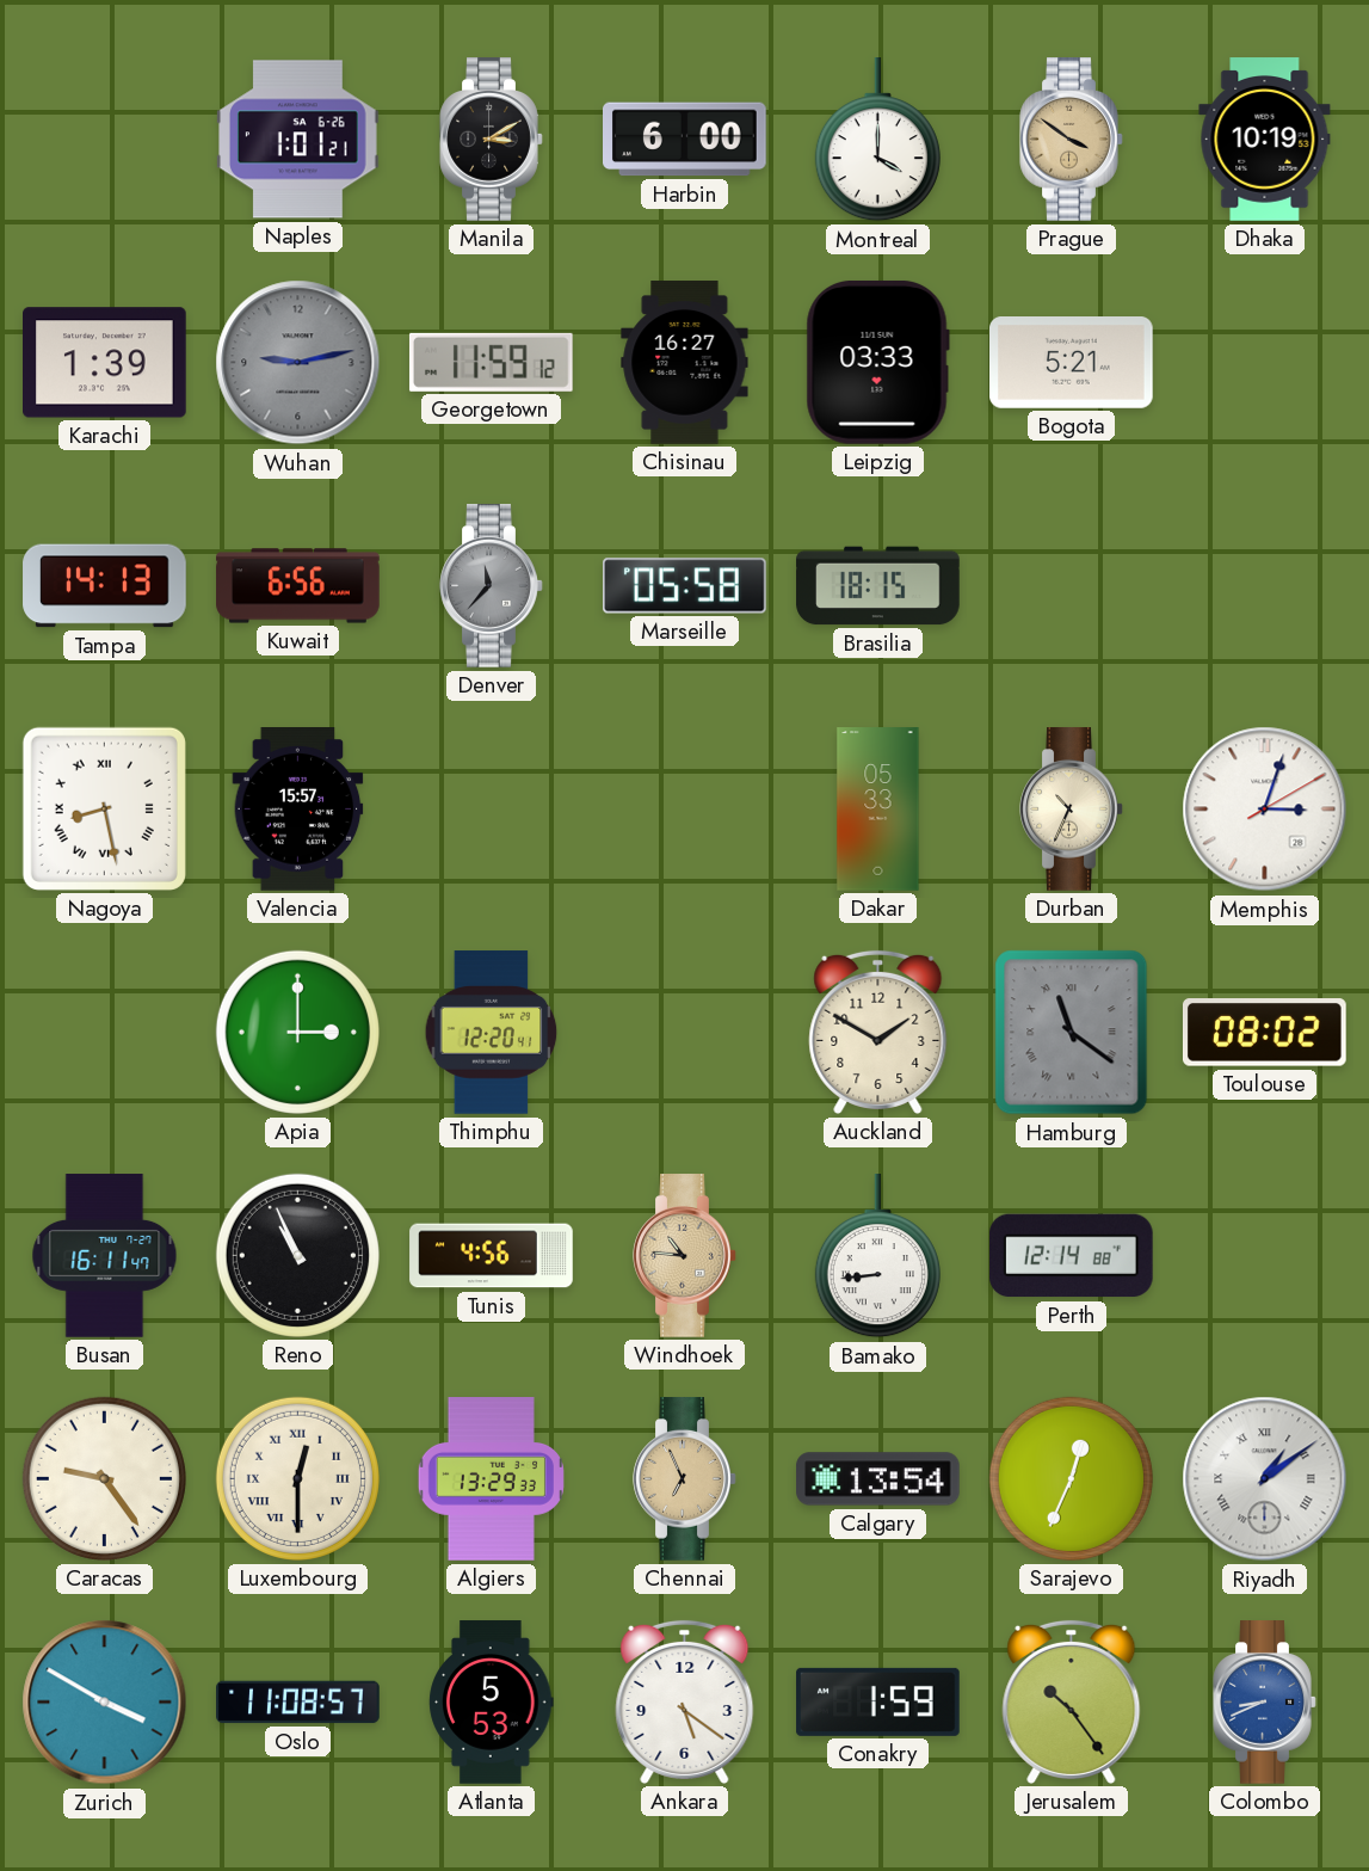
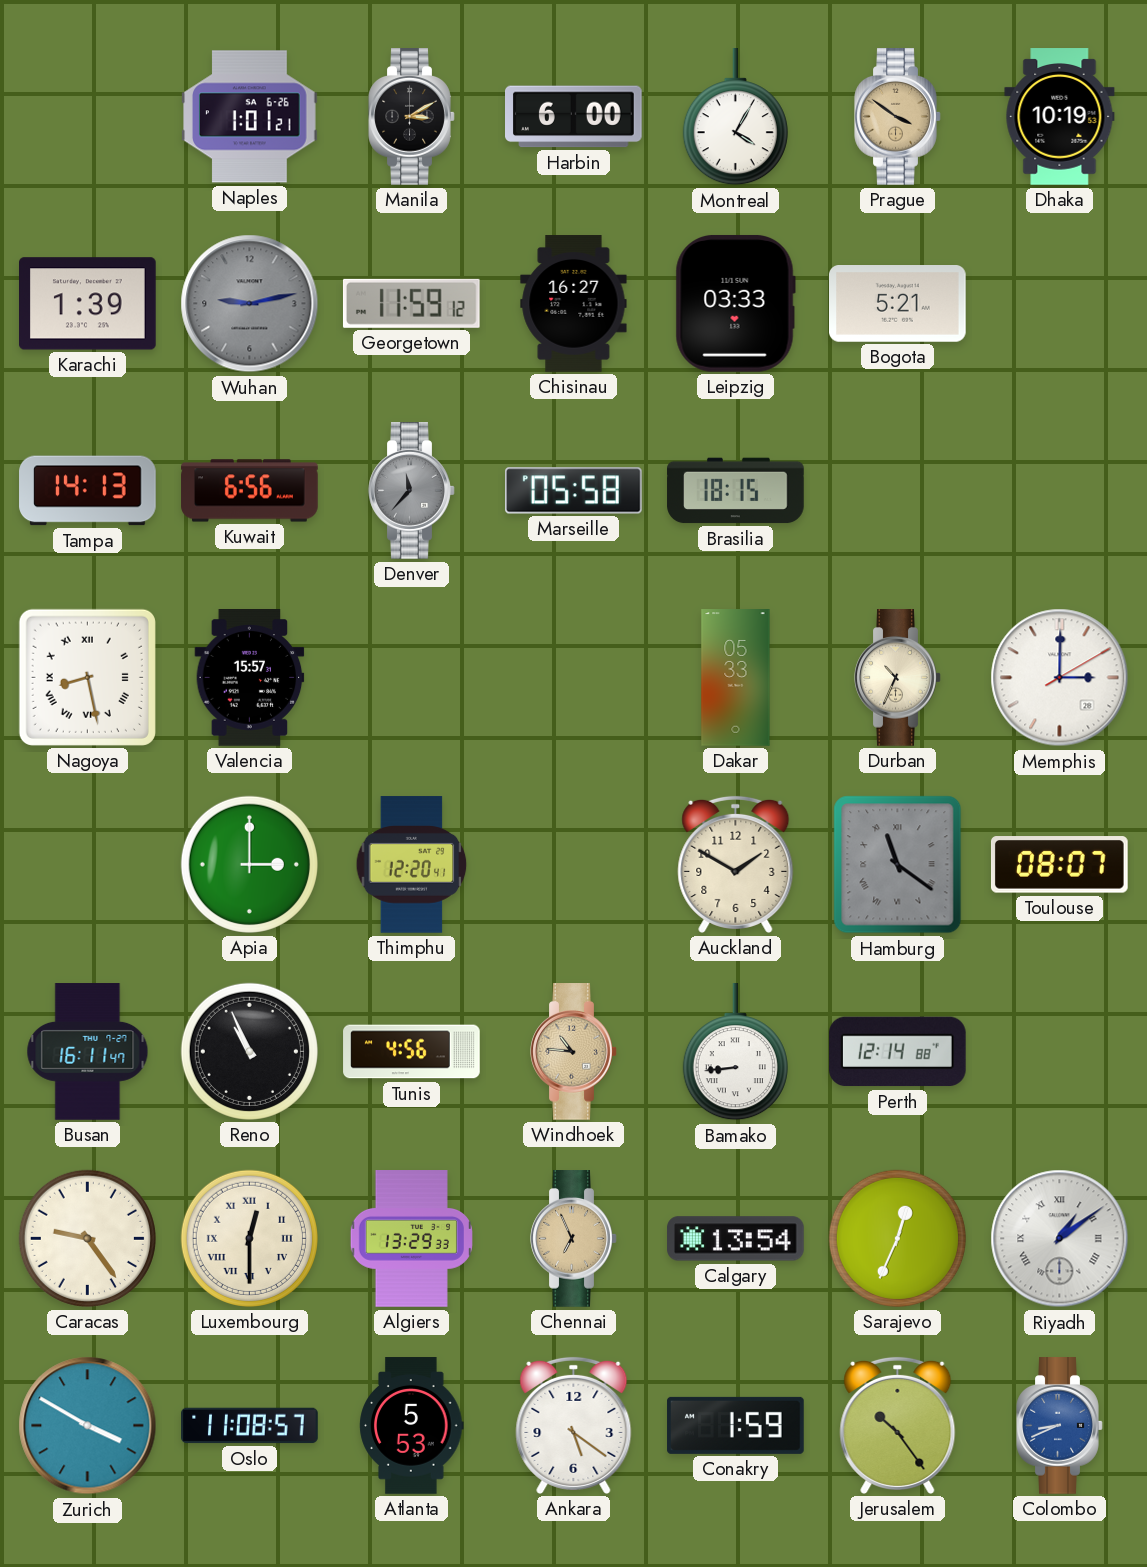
Montreal: 4:00 -> 4:05 (735, 118)
Memphis: 3:03 -> 3:00 (1060, 678)
Toulouse: 08:02 -> 08:07 (1059, 865)
